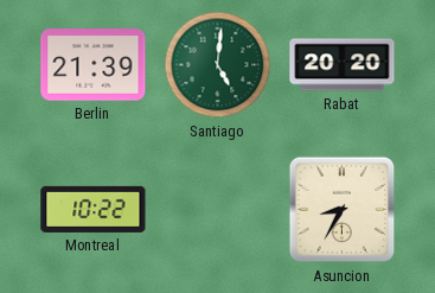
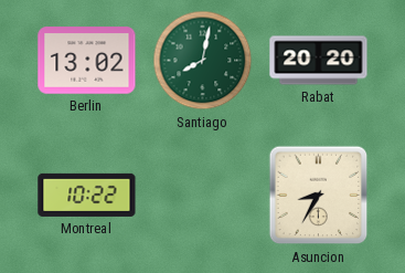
Berlin: 21:39 -> 13:02 (87, 61)
Santiago: 5:01 -> 8:02 (203, 61)
